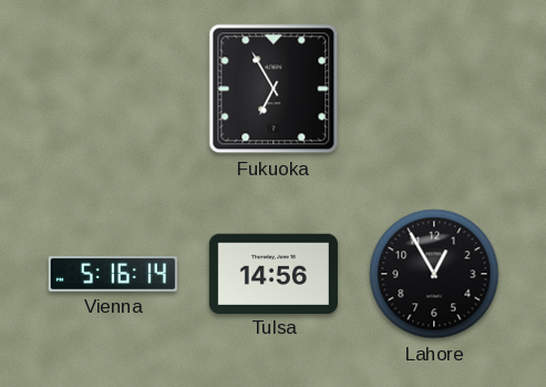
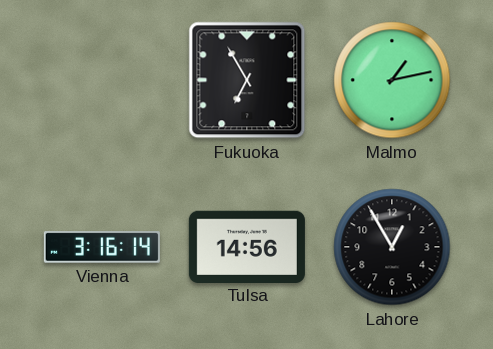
Malmo: none -> 1:13 (392, 80)
Vienna: 5:16 -> 3:16 (102, 247)
